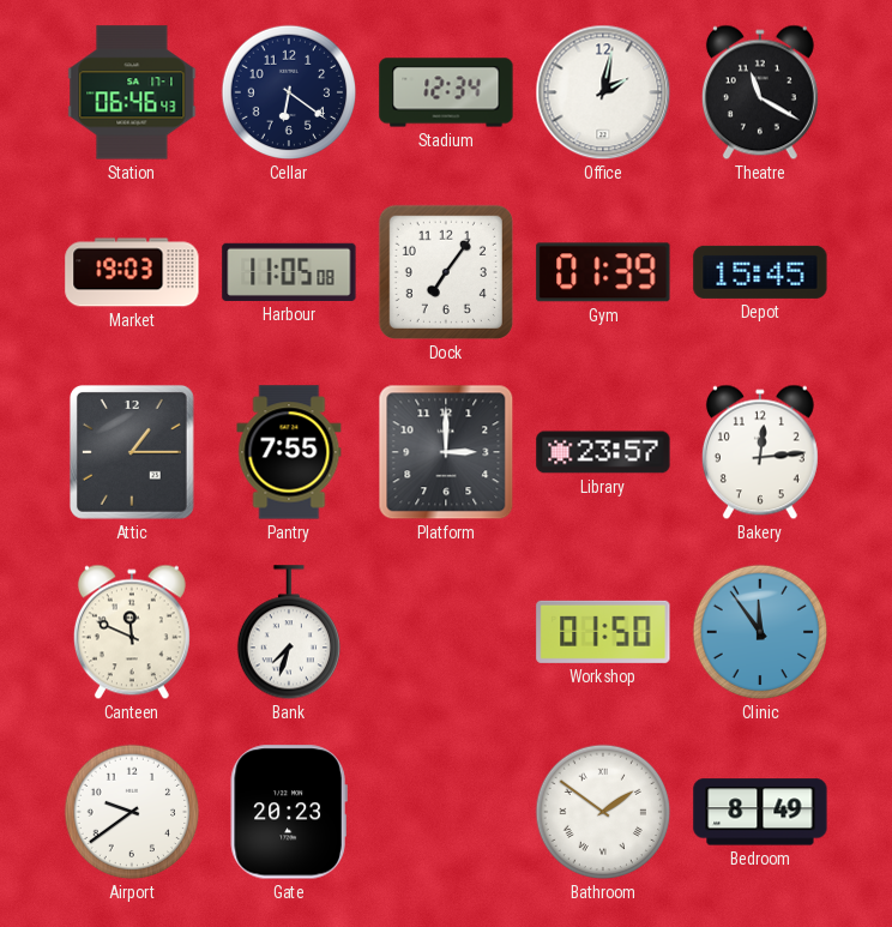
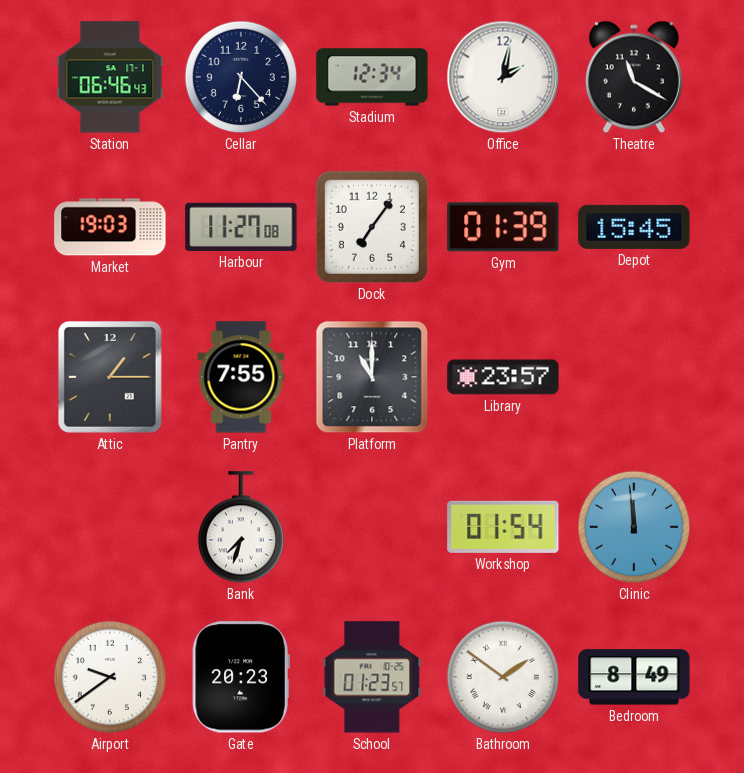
Cellar: 6:21 -> 6:23 (241, 77)
Harbour: 11:05 -> 11:27 (241, 227)
Platform: 3:00 -> 11:00 (372, 377)
Bakery: 12:14 -> none (760, 452)
Canteen: 11:49 -> none (132, 632)
Workshop: 01:50 -> 01:54 (503, 527)
Clinic: 11:54 -> 11:59 (634, 527)
School: none -> 01:23 (372, 677)
